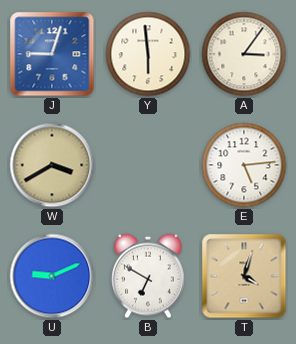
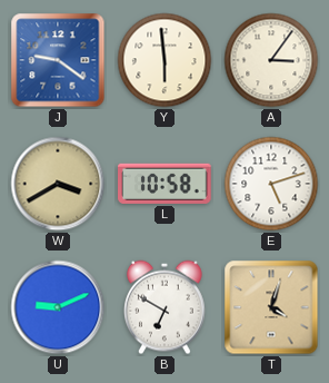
J: 9:03 -> 9:21 (58, 60)
L: none -> 10:58 (166, 184)
E: 5:14 -> 5:12 (271, 184)
